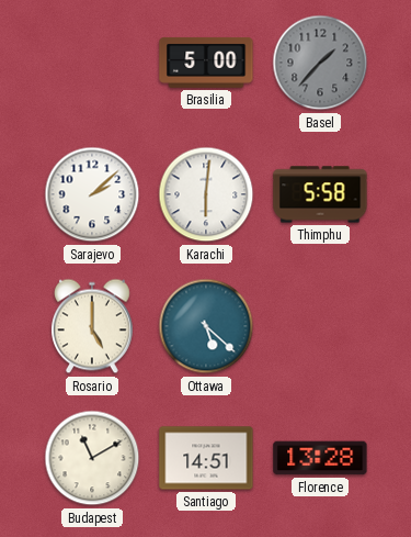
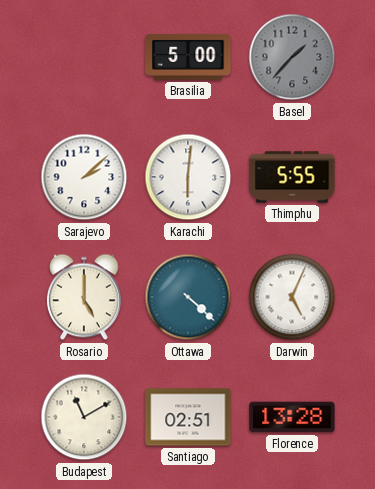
Thimphu: 5:58 -> 5:55 (292, 177)
Ottawa: 5:22 -> 4:22 (188, 297)
Darwin: none -> 5:04 (292, 297)
Santiago: 14:51 -> 02:51 (188, 417)
